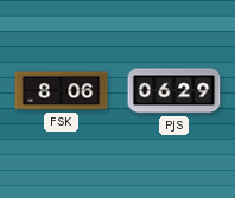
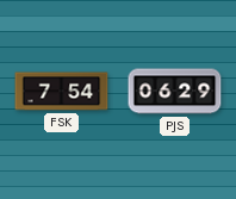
FSK: 8:06 -> 7:54 (62, 92)
